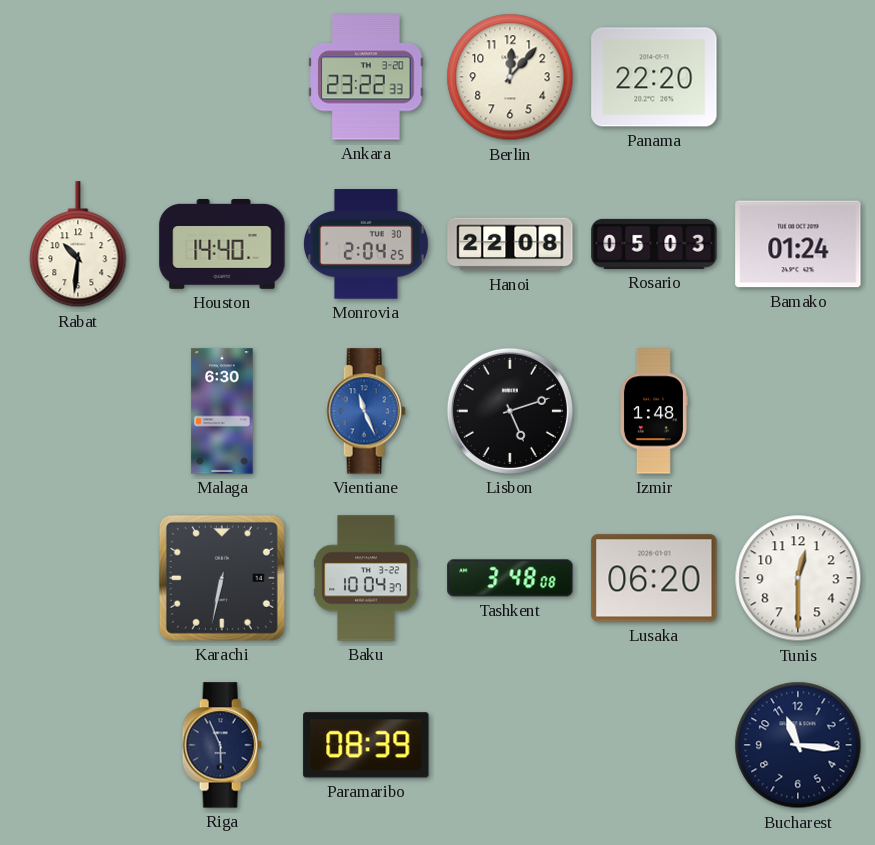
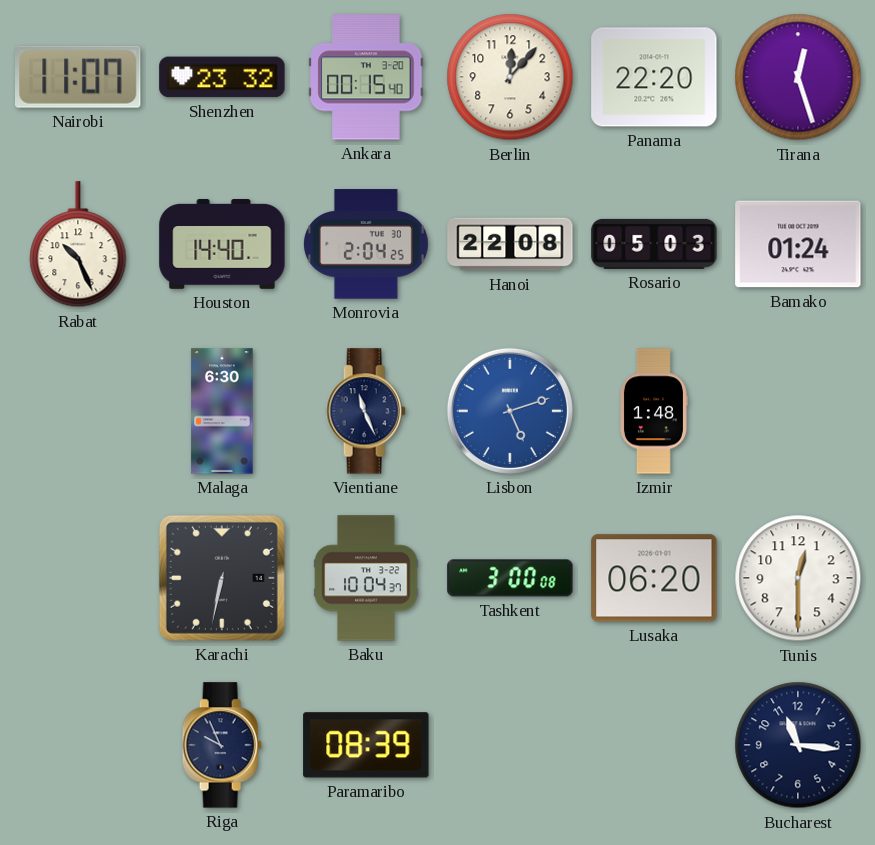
Nairobi: none -> 11:07 (79, 77)
Shenzhen: none -> 23:32 (222, 77)
Ankara: 23:22 -> 00:15 (366, 77)
Tirana: none -> 12:27 (798, 77)
Rabat: 10:31 -> 10:26 (78, 245)
Vientiane dial: blue -> navy (366, 411)
Lisbon dial: black -> blue (510, 411)
Tashkent: 3:48 -> 3:00 (510, 578)
Riga: 5:56 -> 9:56 (222, 745)
